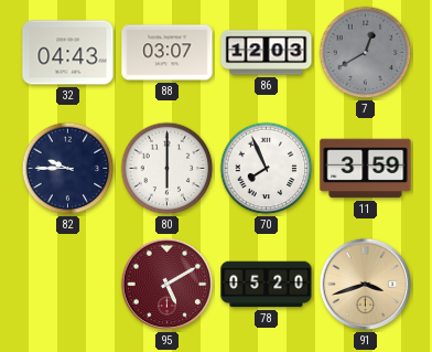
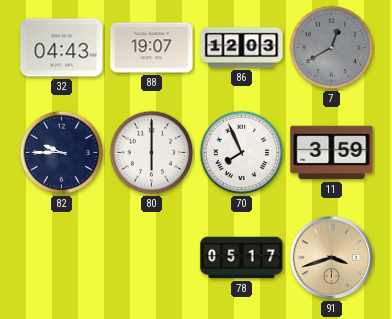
88: 03:07 -> 19:07 (152, 48)
95: 5:10 -> none (168, 285)
78: 05:20 -> 05:17 (242, 258)
